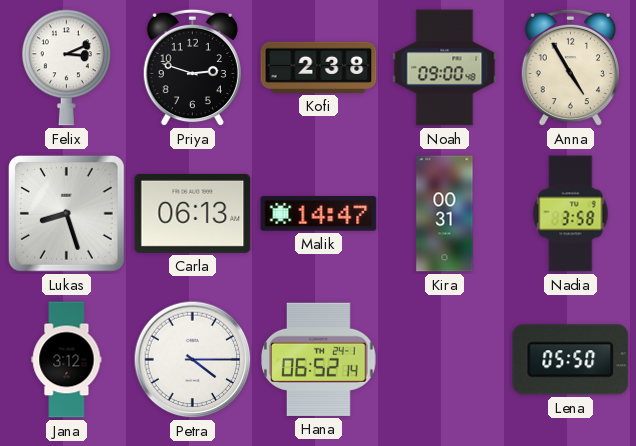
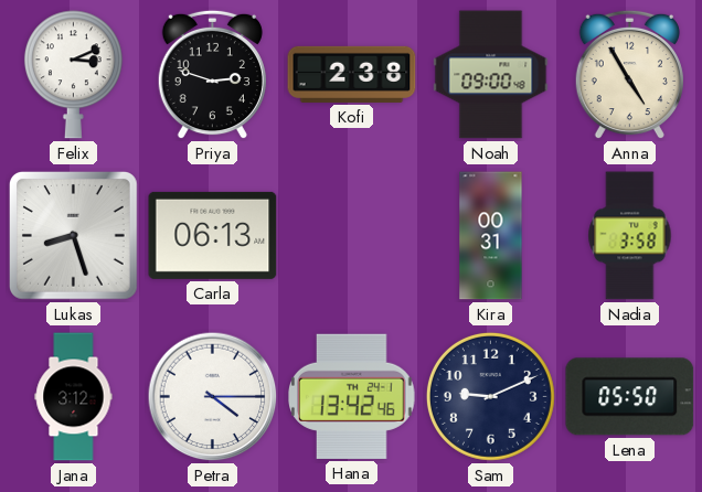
Malik: 14:47 -> none (319, 214)
Hana: 06:52 -> 13:42 (352, 396)
Sam: none -> 9:11 (490, 396)
